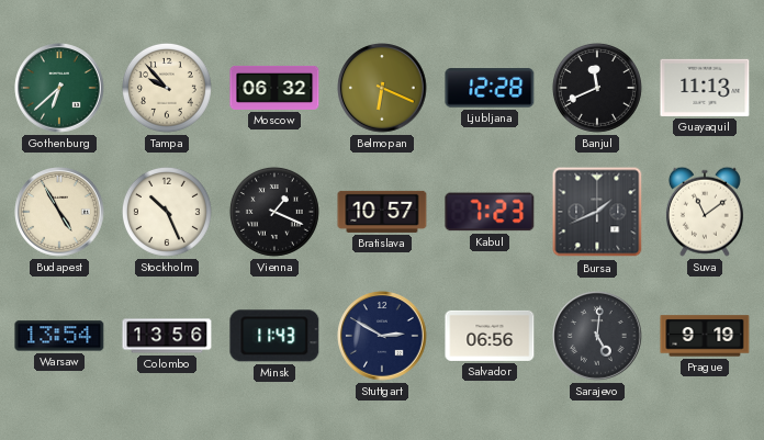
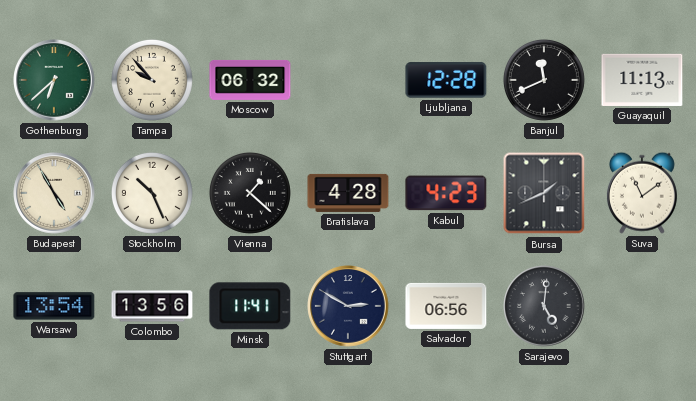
Belmopan: 6:19 -> none (382, 88)
Vienna: 1:19 -> 1:22 (250, 193)
Bratislava: 10:57 -> 4:28 (348, 193)
Kabul: 7:23 -> 4:23 (446, 193)
Minsk: 11:43 -> 11:41 (250, 306)
Prague: 9:19 -> none (705, 336)
